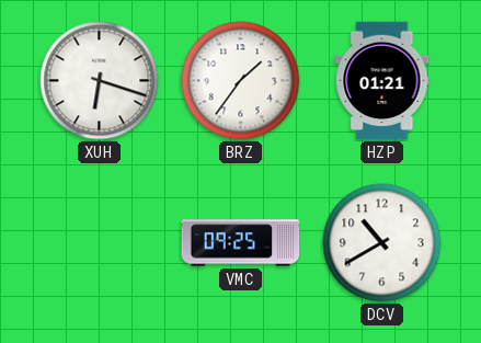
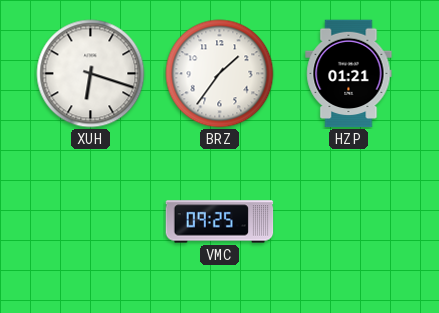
DCV: 10:40 -> none (382, 243)
